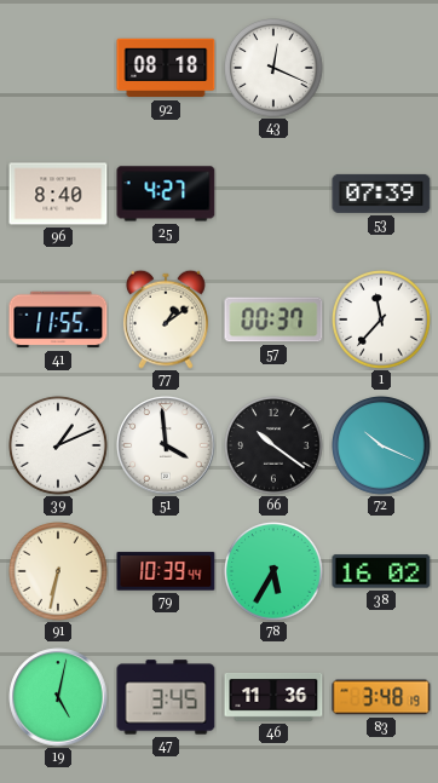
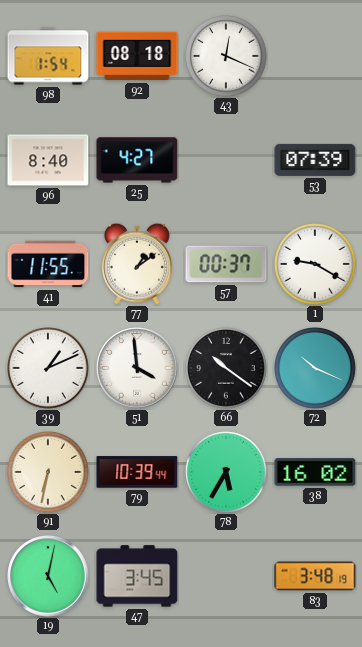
98: none -> 1:54 (48, 56)
1: 11:37 -> 9:20 (316, 265)
46: 11:36 -> none (273, 697)
